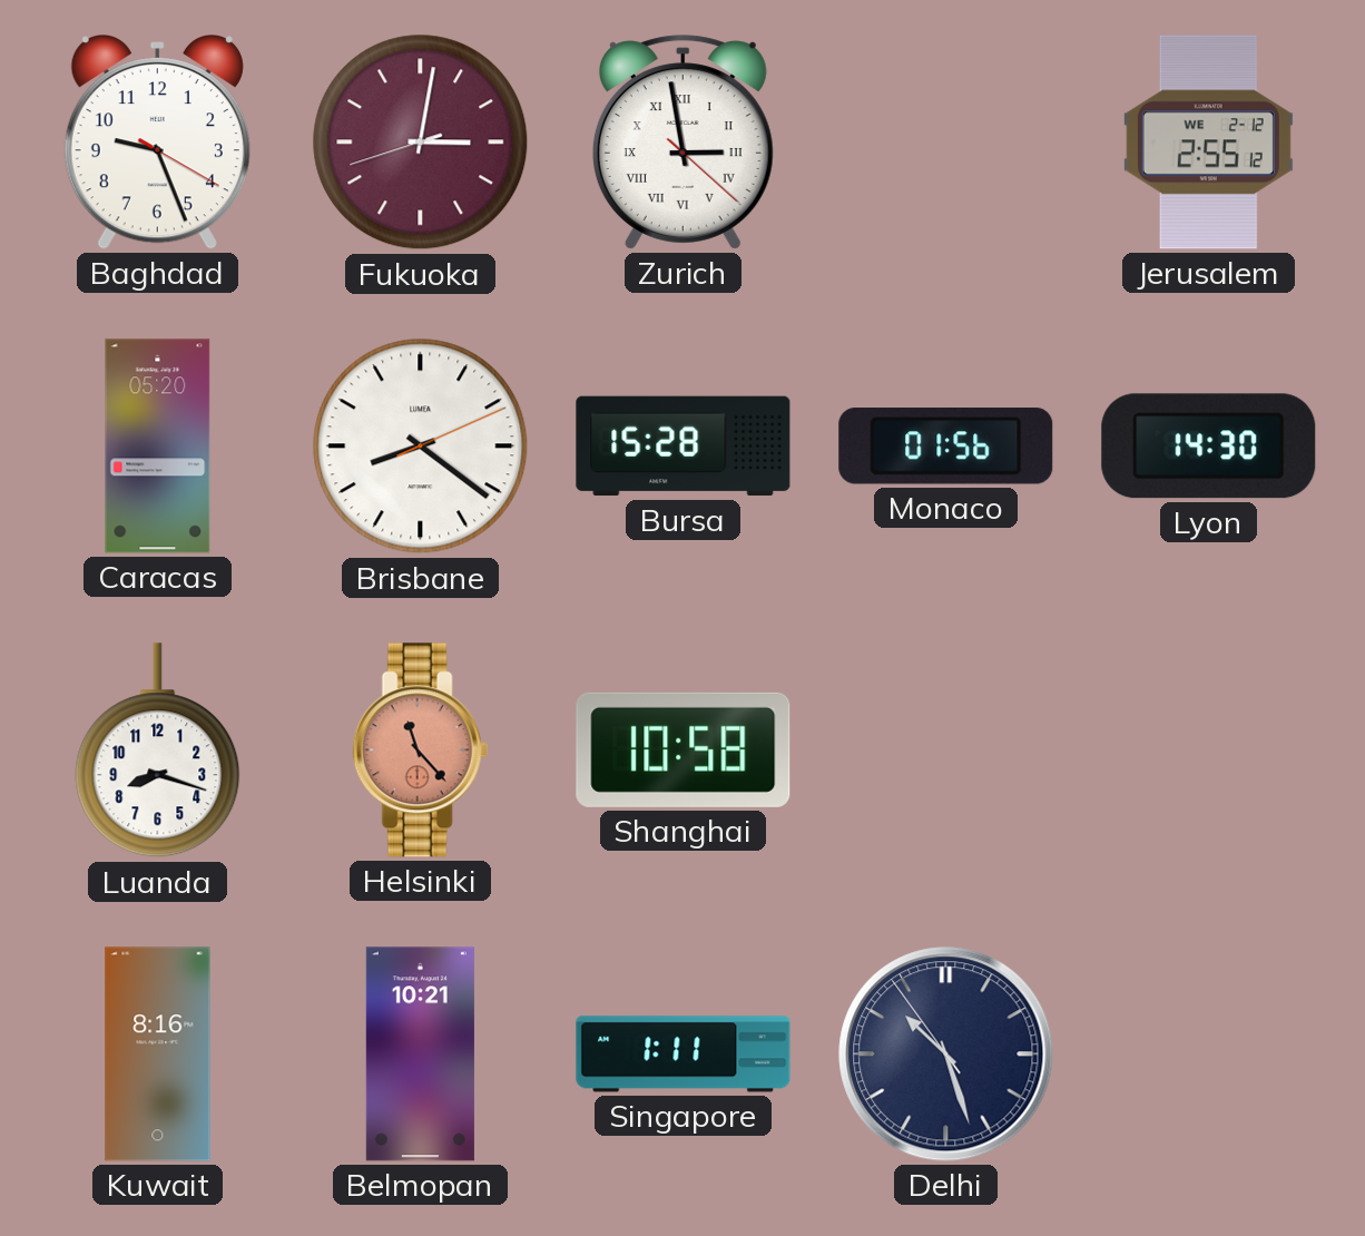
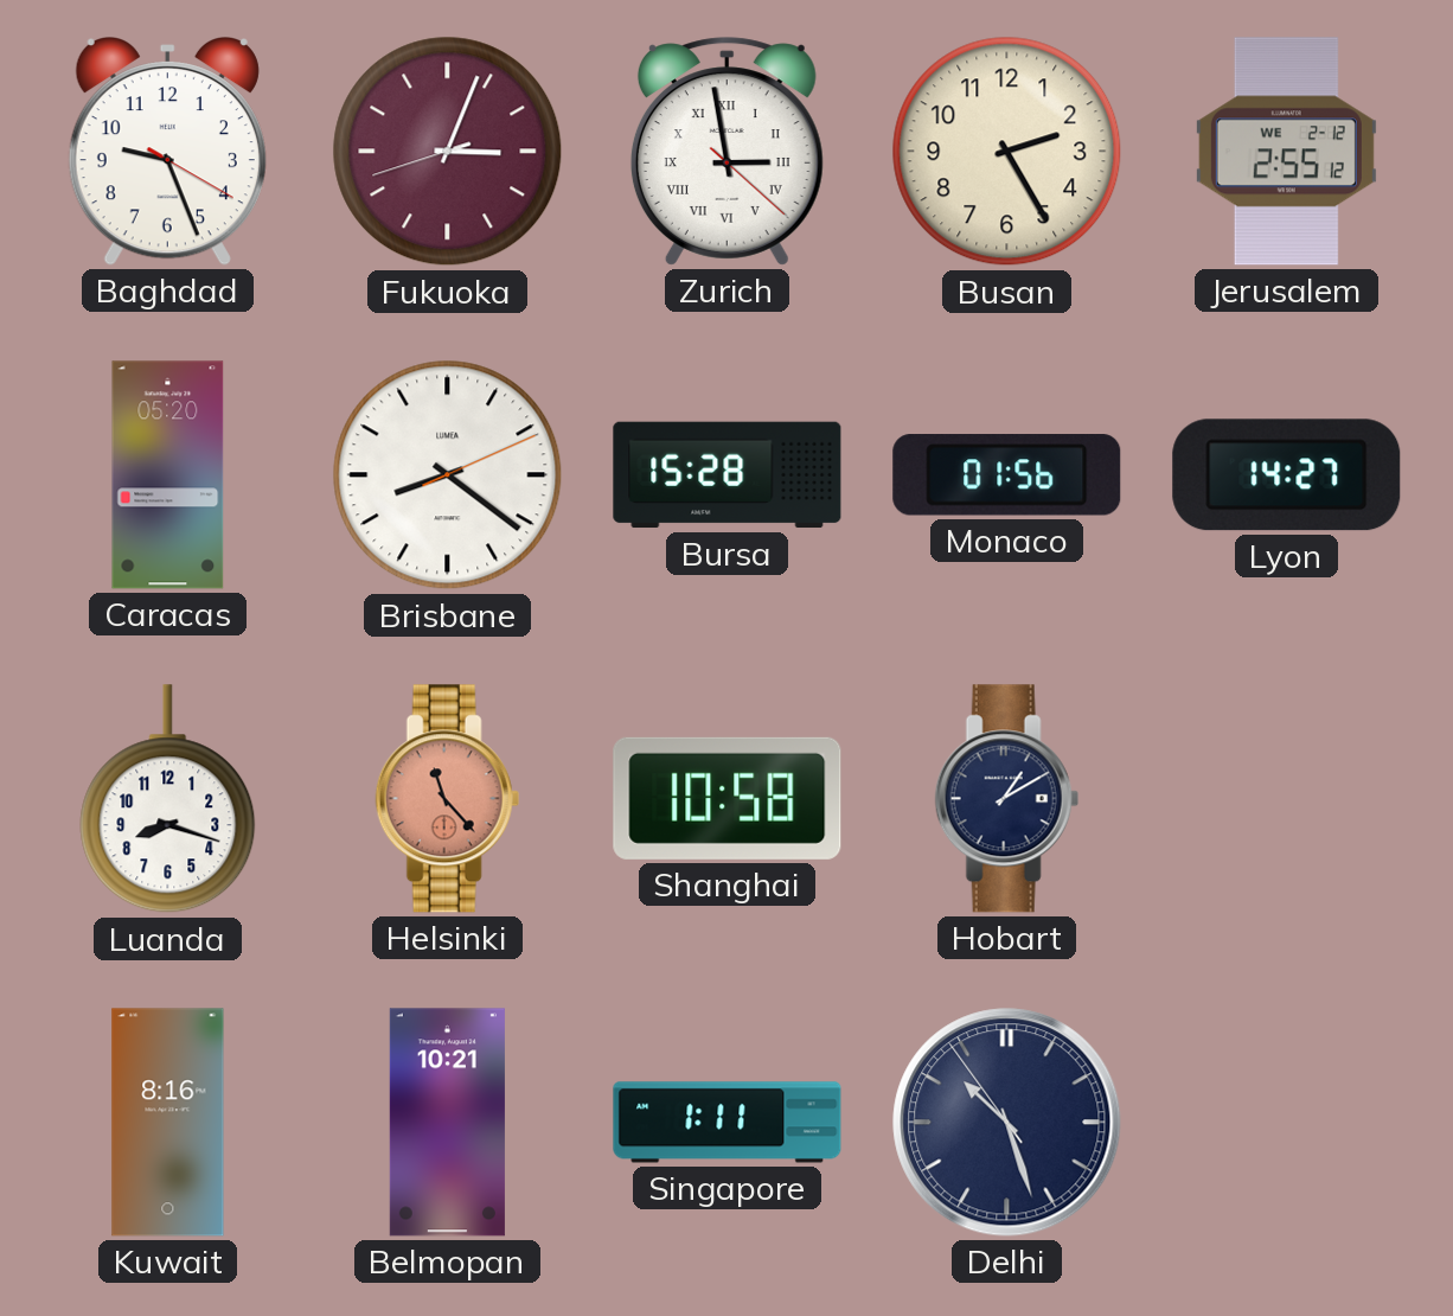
Fukuoka: 3:01 -> 3:03 (448, 152)
Busan: none -> 2:25 (1007, 152)
Lyon: 14:30 -> 14:27 (1287, 475)
Hobart: none -> 1:10 (1006, 799)
